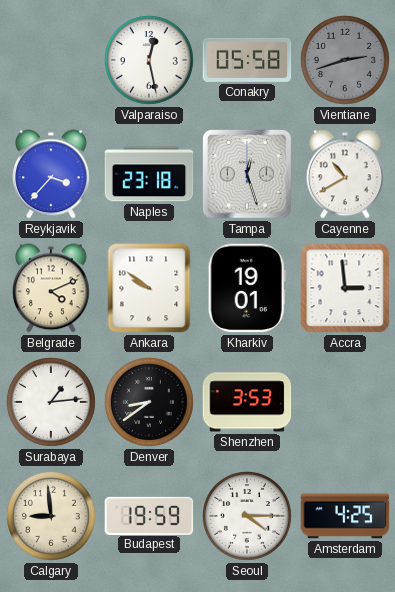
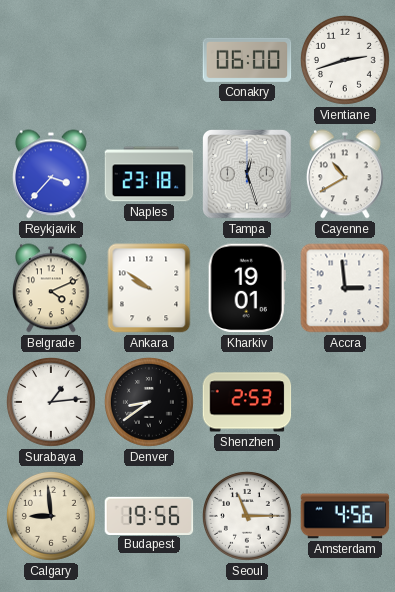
Valparaiso: 12:28 -> none (149, 60)
Conakry: 05:58 -> 06:00 (247, 60)
Vientiane dial: grey -> white (345, 60)
Shenzhen: 3:53 -> 2:53 (247, 402)
Budapest: 19:59 -> 19:56 (149, 515)
Seoul: 4:15 -> 11:15 (247, 516)
Amsterdam: 4:25 -> 4:56 (345, 516)
